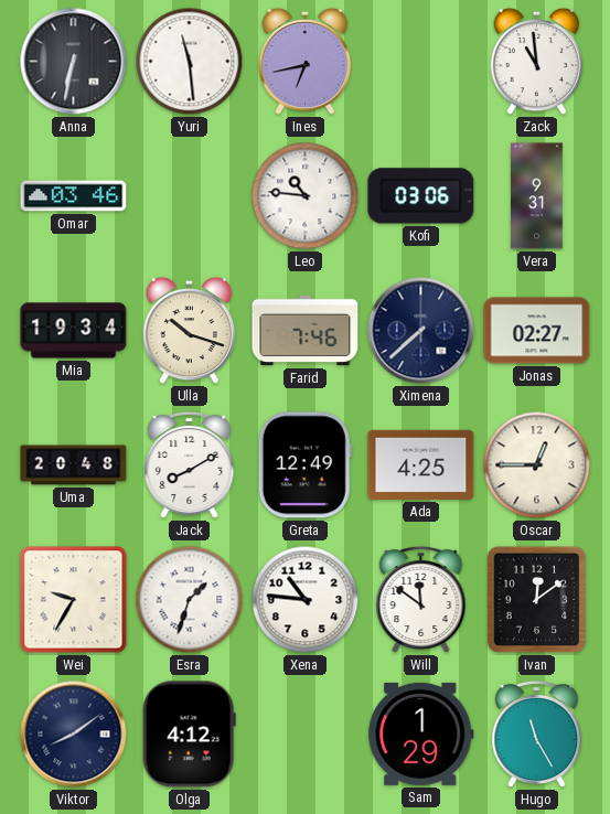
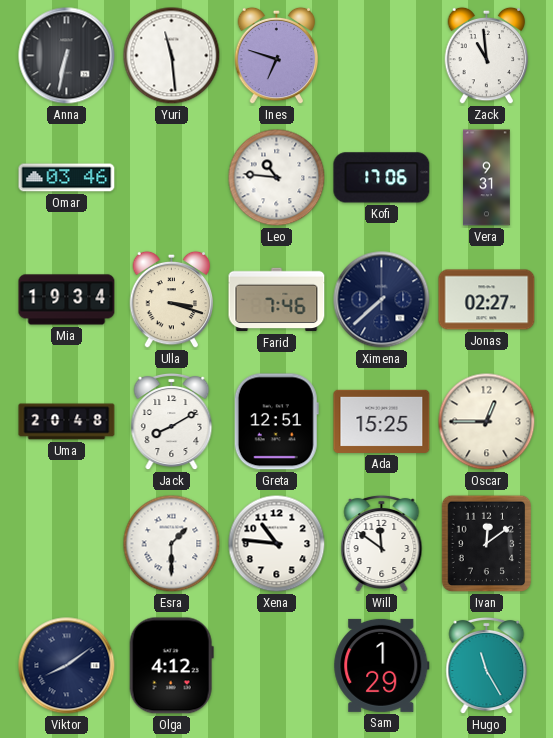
Ines: 6:43 -> 6:48 (277, 56)
Kofi: 03:06 -> 17:06 (382, 178)
Ulla: 10:18 -> 3:18 (172, 300)
Greta: 12:49 -> 12:51 (276, 422)
Ada: 4:25 -> 15:25 (382, 421)
Wei: 9:35 -> none (74, 600)
Esra: 1:33 -> 1:30 (172, 544)
